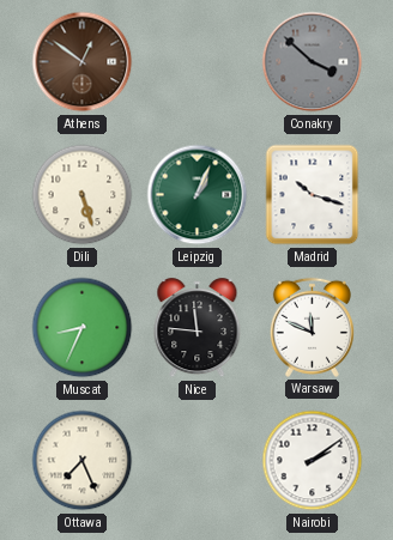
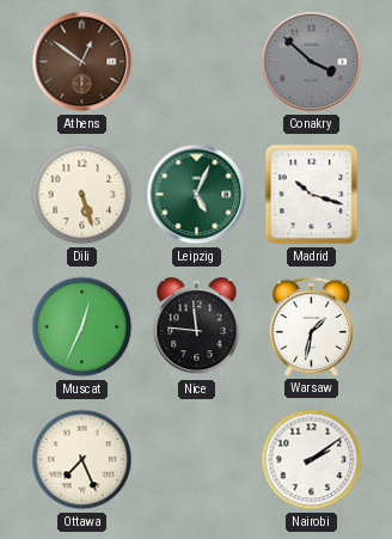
Leipzig: 1:04 -> 5:04 (197, 195)
Muscat: 8:34 -> 12:34 (82, 327)
Warsaw: 11:49 -> 1:32 (311, 326)
